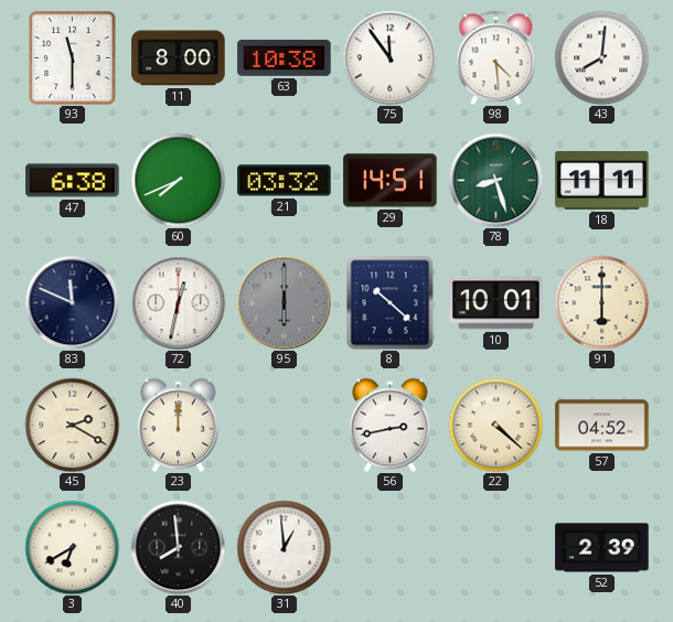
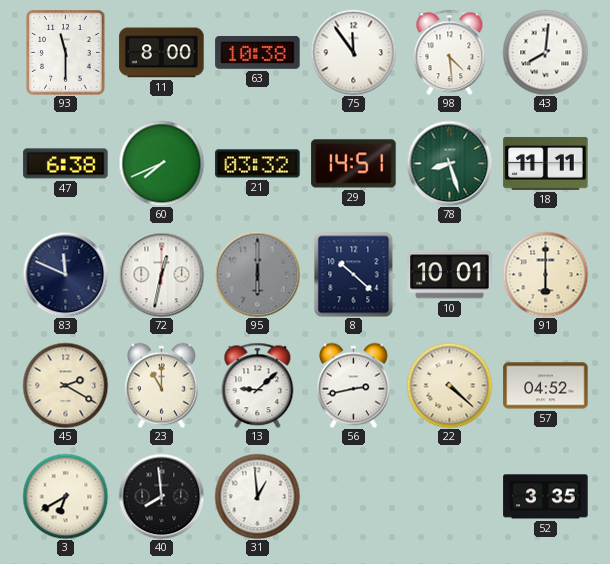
23: 12:00 -> 11:00 (161, 385)
13: none -> 9:08 (258, 385)
52: 2:39 -> 3:35 (546, 497)
